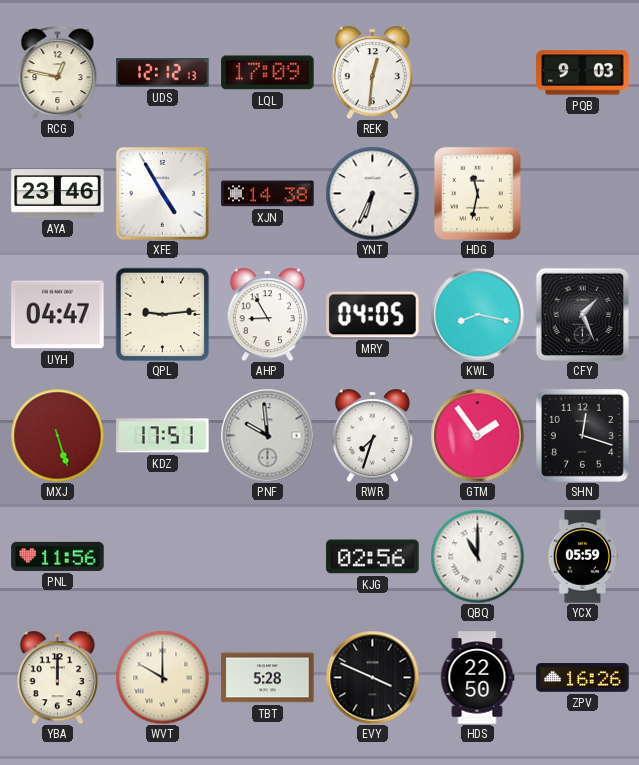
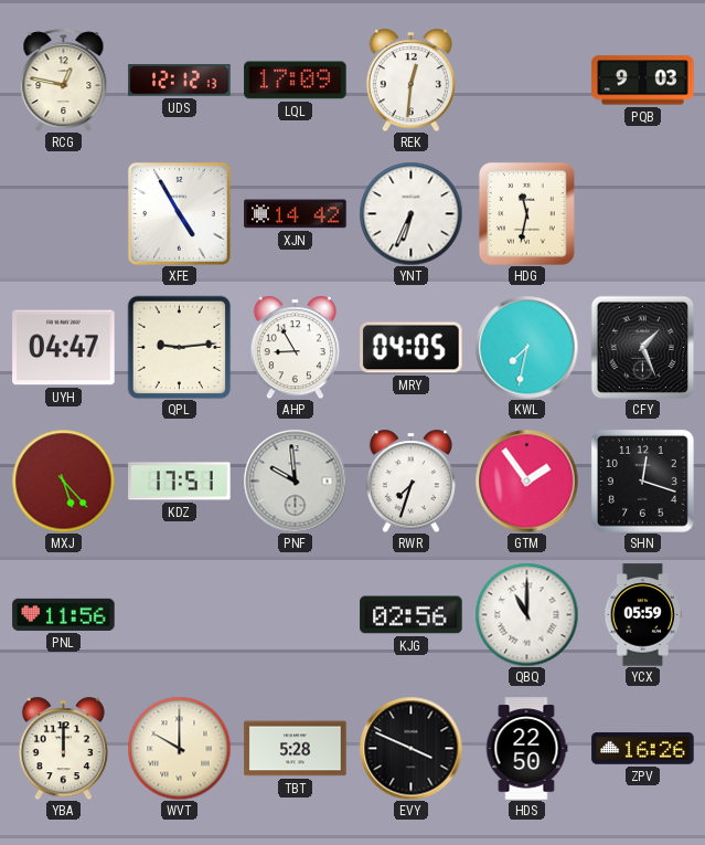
AYA: 23:46 -> none (58, 194)
XJN: 14:38 -> 14:42 (296, 214)
KWL: 8:17 -> 7:32 (526, 347)
MXJ: 5:27 -> 5:23 (63, 480)
